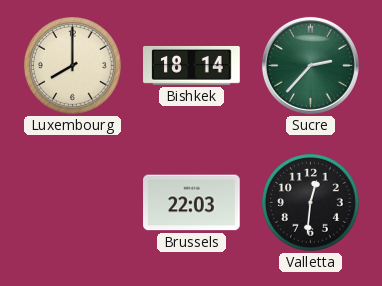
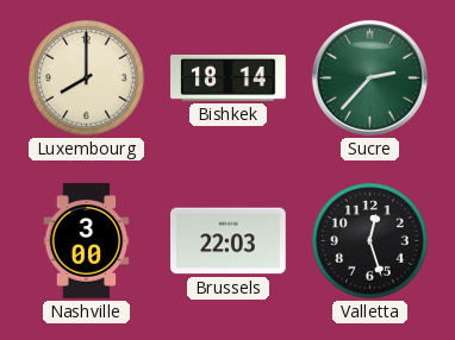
Nashville: none -> 3:00 (87, 241)
Valletta: 12:31 -> 12:27 (370, 241)
